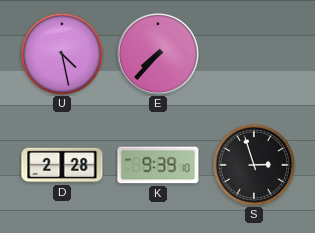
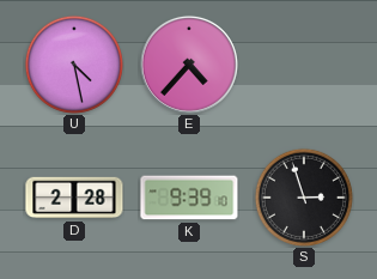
E: 7:37 -> 4:37 (189, 65)
